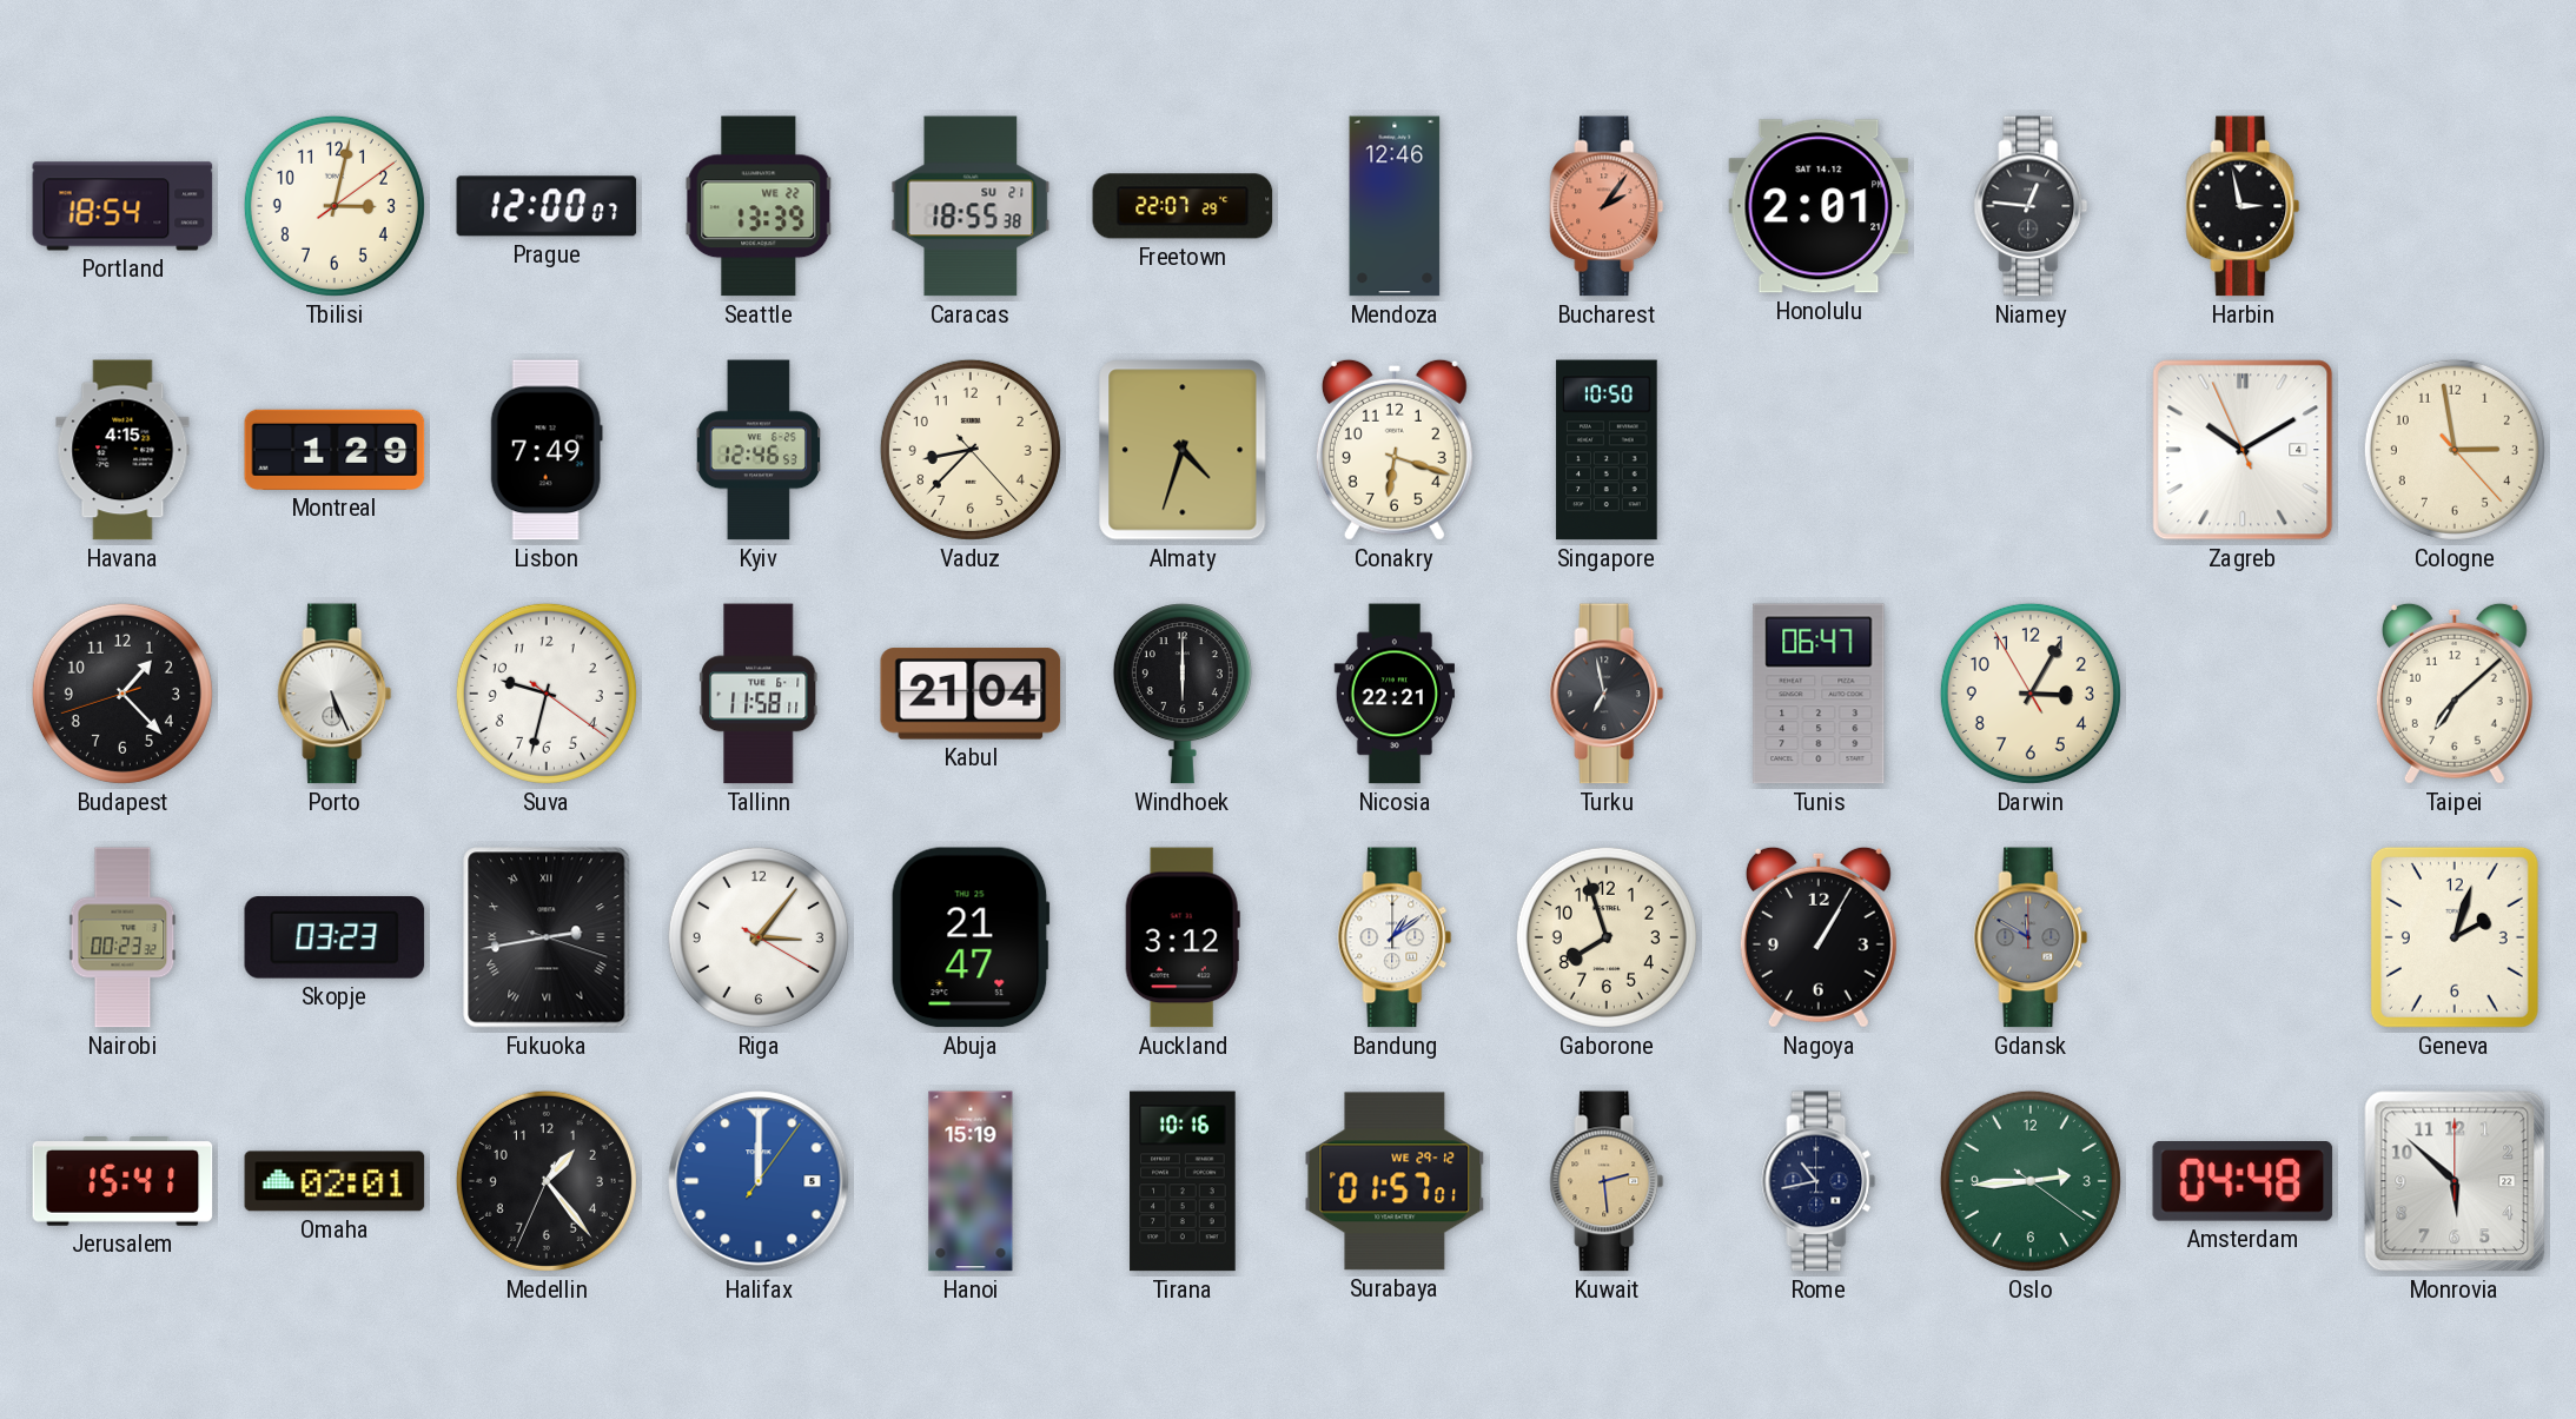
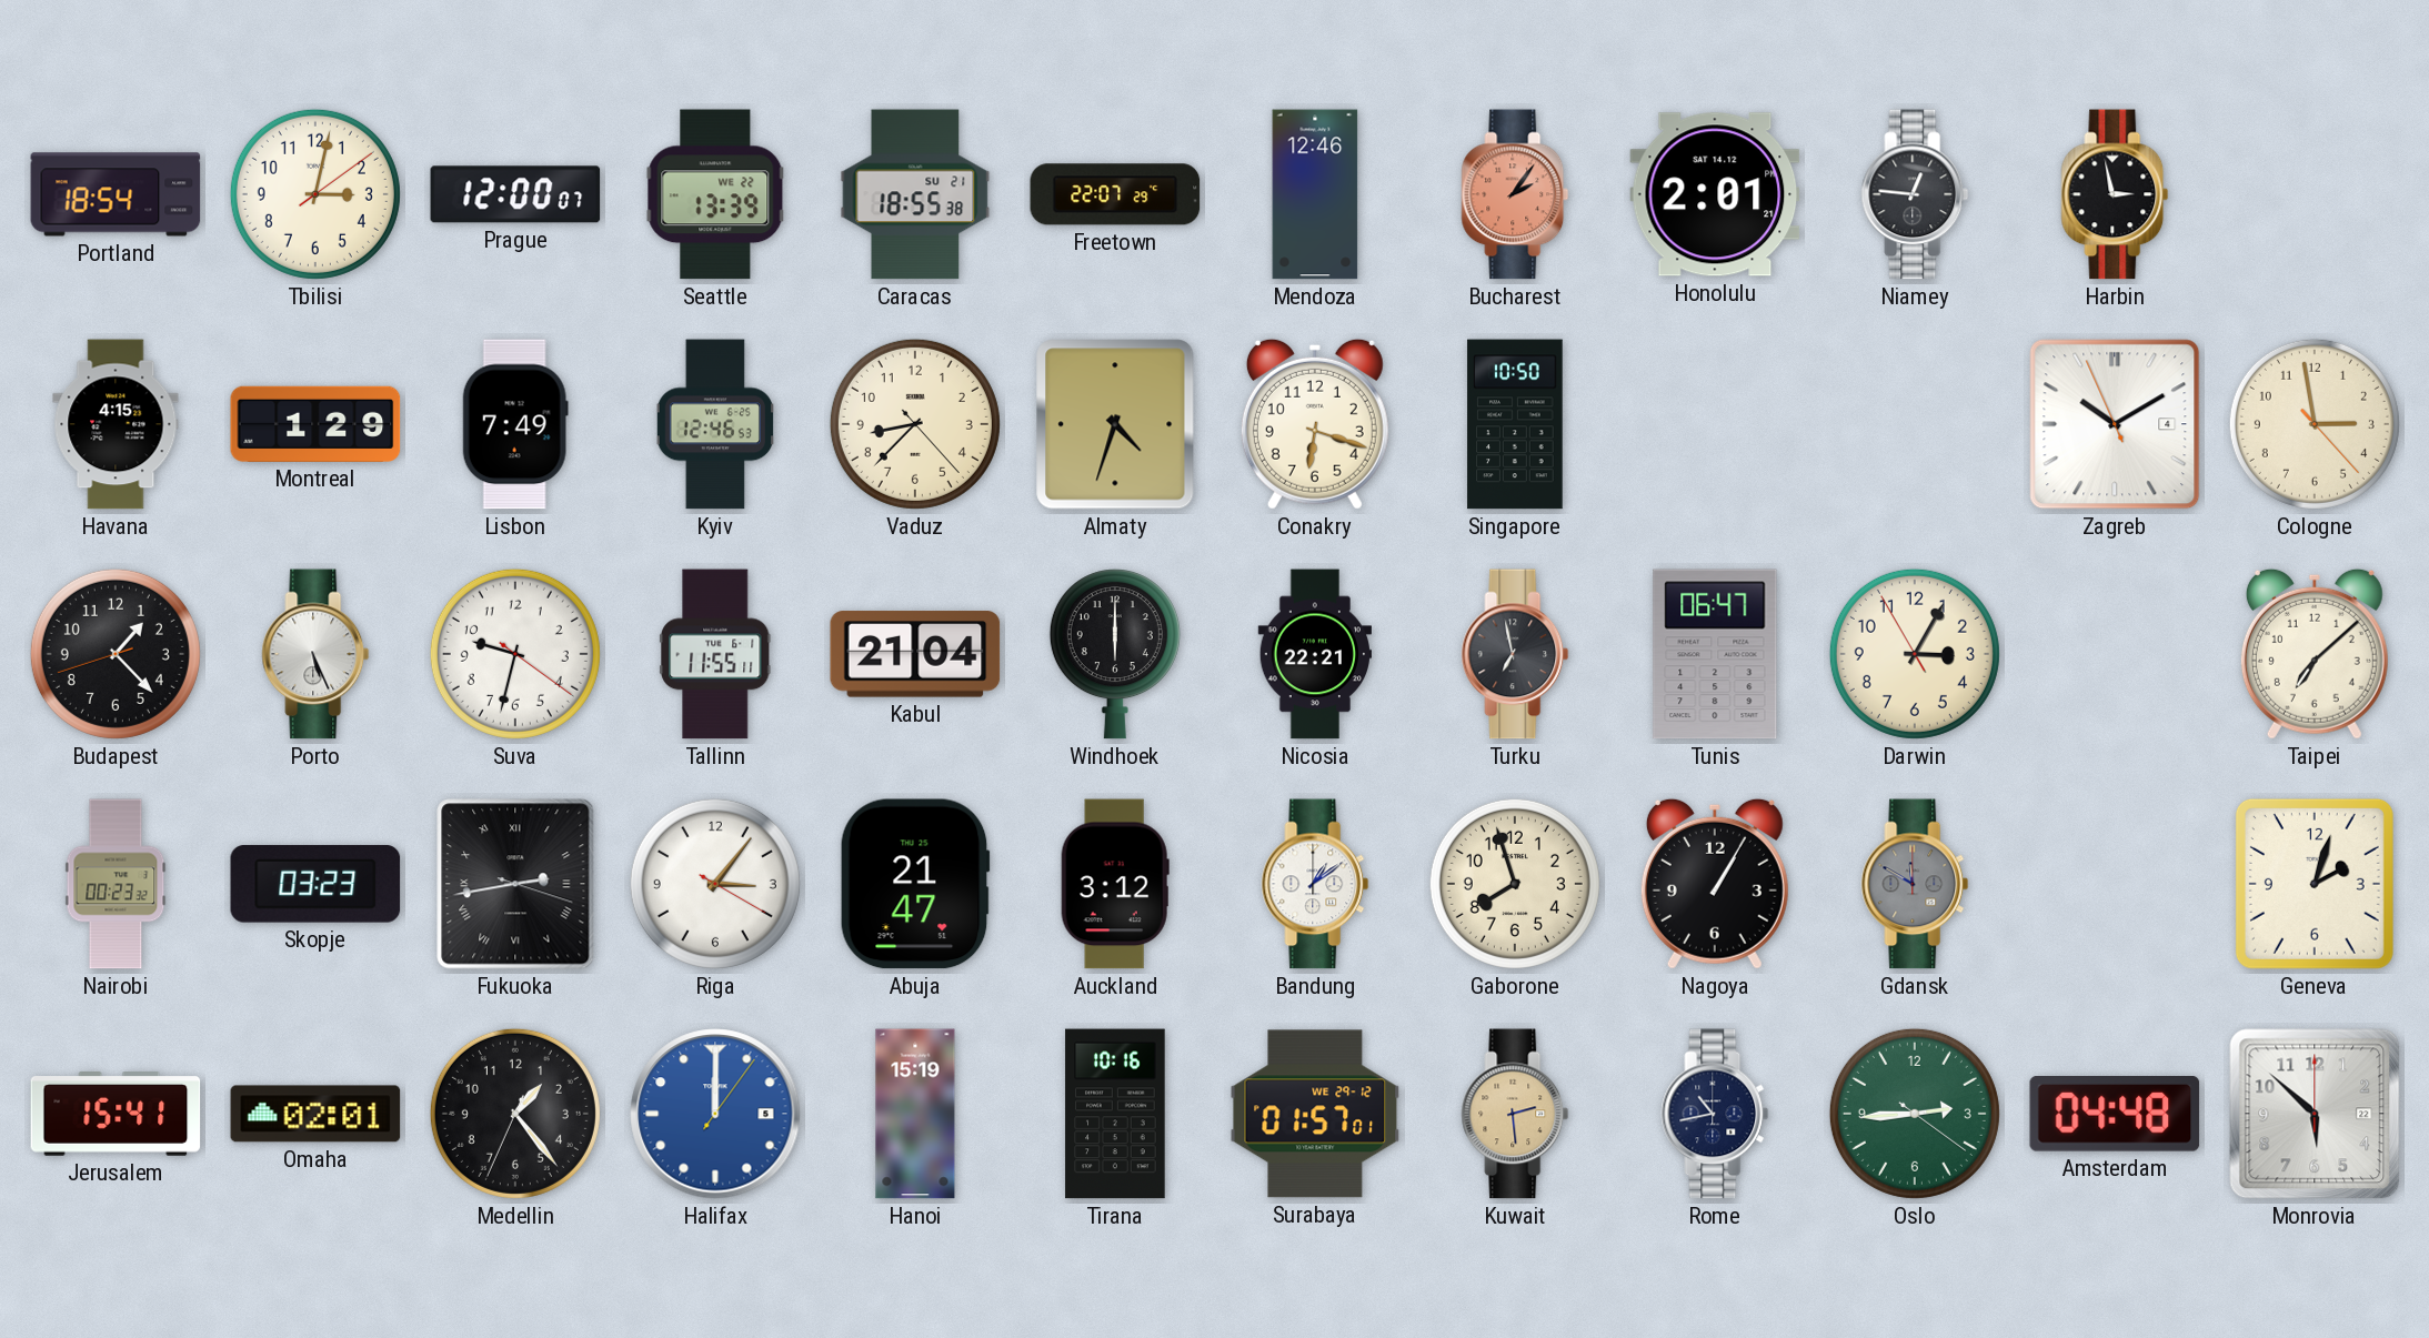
Tallinn: 11:58 -> 11:55 (716, 654)
